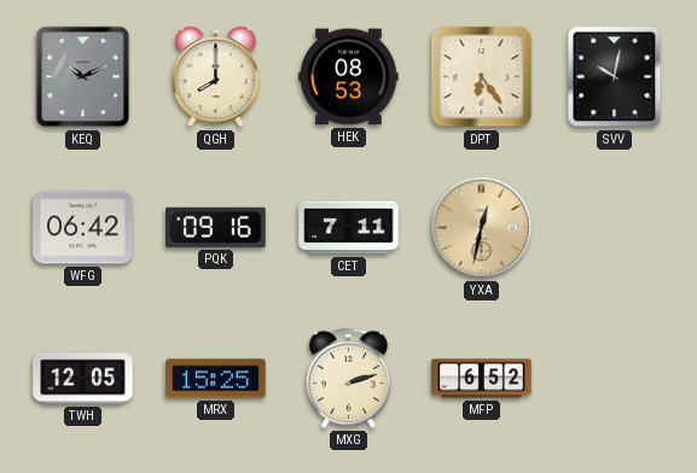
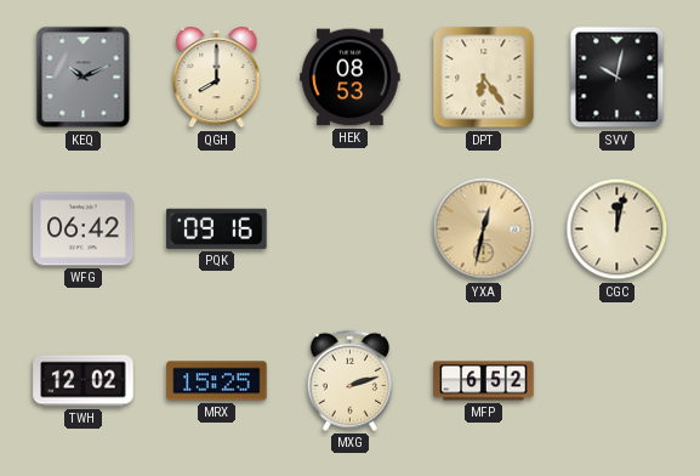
CET: 7:11 -> none (349, 228)
CGC: none -> 12:02 (618, 229)
TWH: 12:05 -> 12:02 (84, 381)
